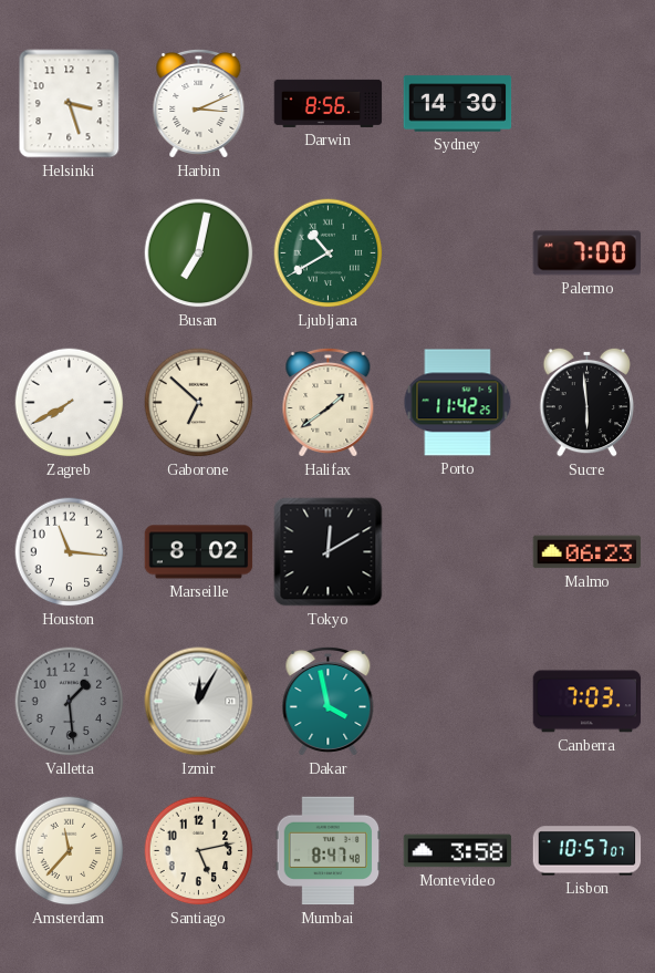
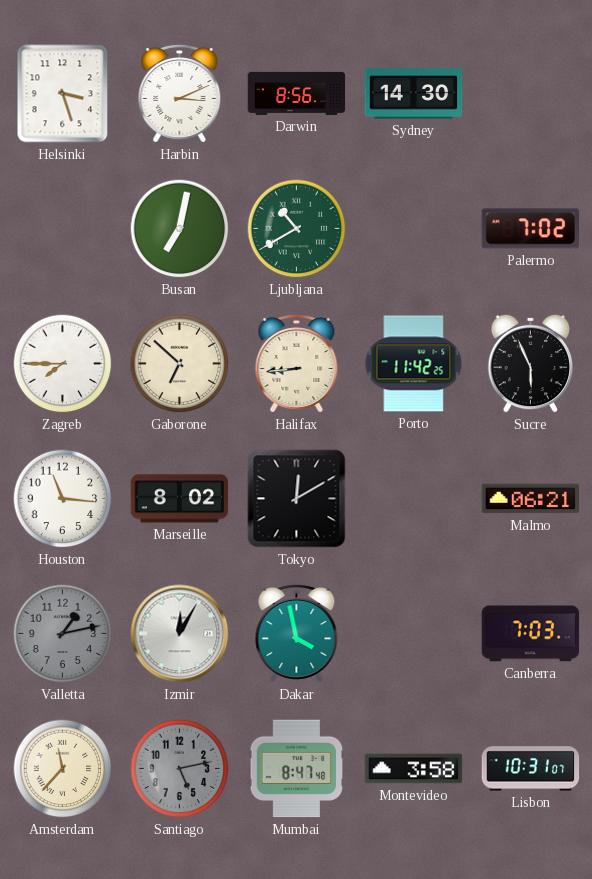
Palermo: 7:00 -> 7:02 (531, 229)
Zagreb: 7:40 -> 7:45 (63, 364)
Halifax: 1:39 -> 8:44 (297, 363)
Sucre: 5:59 -> 5:56 (531, 363)
Malmo: 06:23 -> 06:21 (531, 499)
Valletta: 1:29 -> 1:13 (63, 634)
Santiago dial: cream -> grey (180, 769)
Lisbon: 10:57 -> 10:31 (531, 769)
